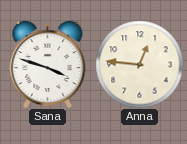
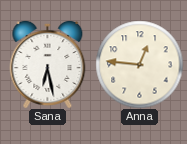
Sana: 3:48 -> 6:28 (48, 64)
